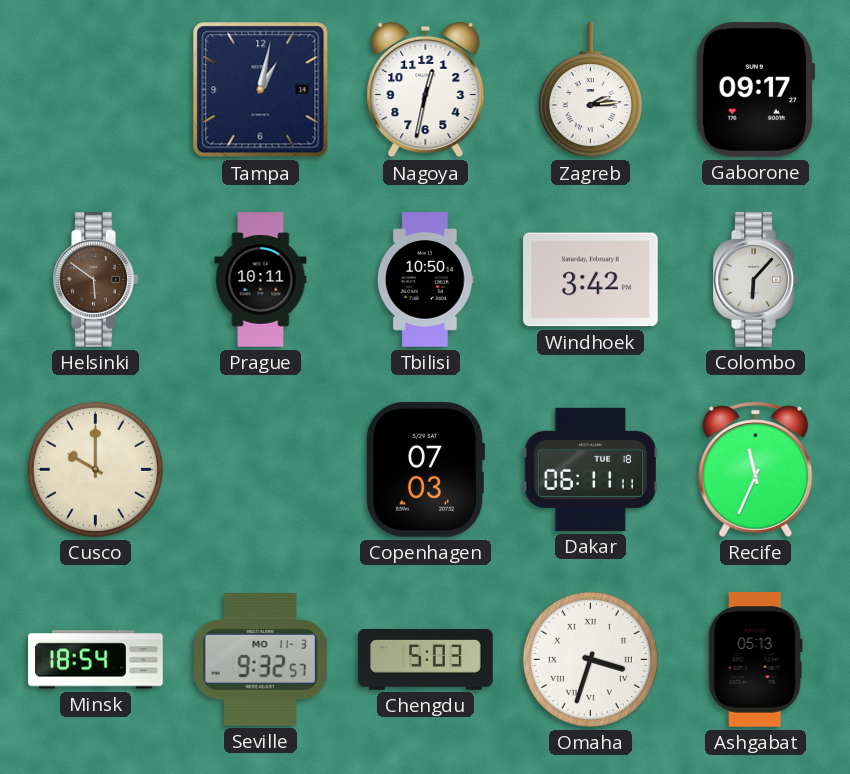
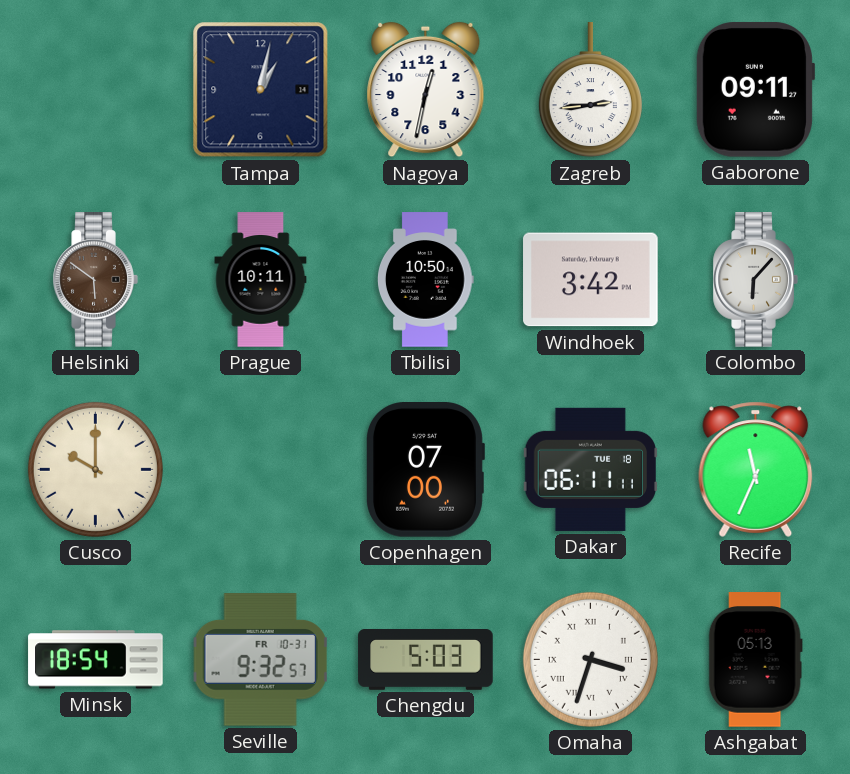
Zagreb: 2:14 -> 2:44 (590, 90)
Gaborone: 09:17 -> 09:11 (754, 89)
Copenhagen: 07:03 -> 07:00 (425, 470)
Seville date: MO 11-3 -> FR 10-31 (260, 660)
